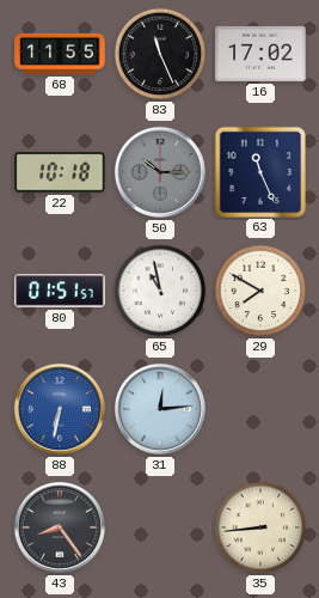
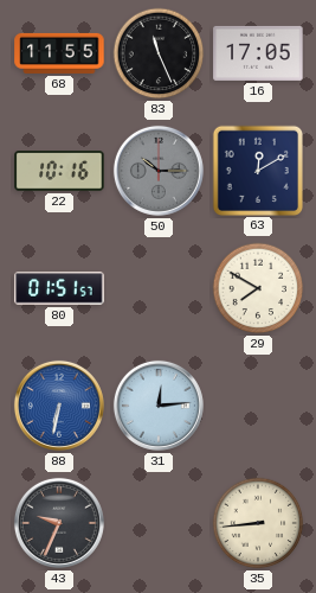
16: 17:02 -> 17:05 (258, 53)
22: 10:18 -> 10:16 (59, 171)
63: 11:26 -> 12:10 (257, 170)
65: 10:58 -> none (160, 291)
43: 8:24 -> 9:34 (59, 523)
